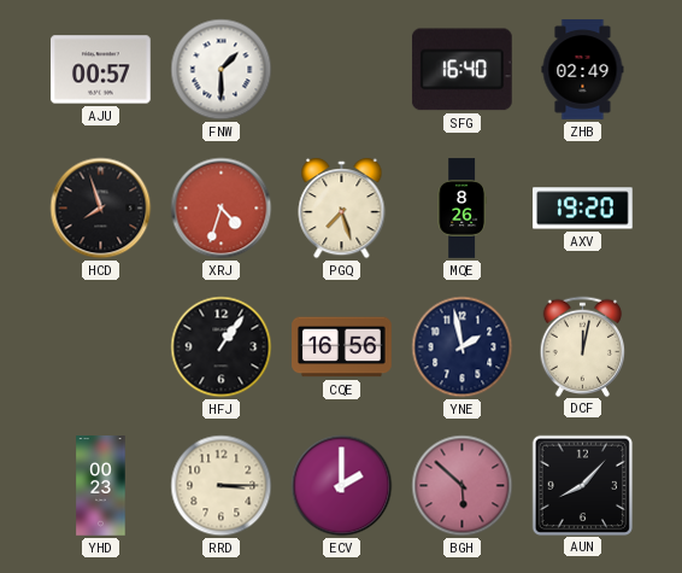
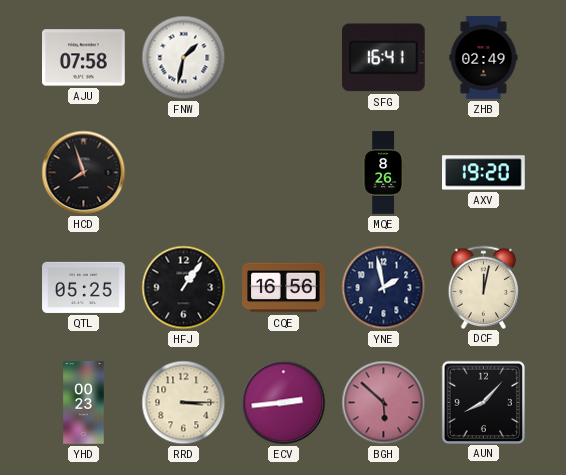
AJU: 00:57 -> 07:58 (84, 58)
FNW: 1:30 -> 1:32 (184, 58)
SFG: 16:40 -> 16:41 (383, 58)
XRJ: 4:33 -> none (222, 209)
PGQ: 7:27 -> none (342, 209)
QTL: none -> 05:25 (84, 287)
ECV: 2:00 -> 2:44 (284, 403)
